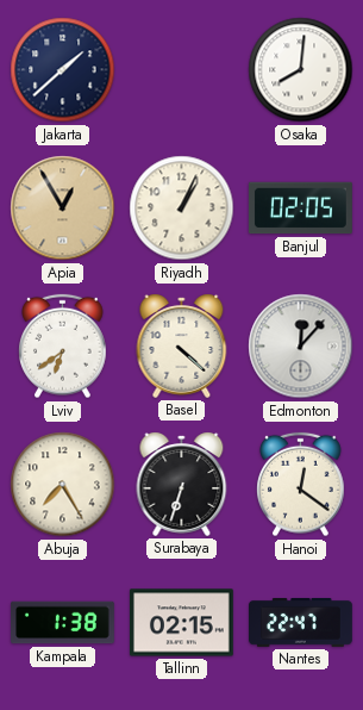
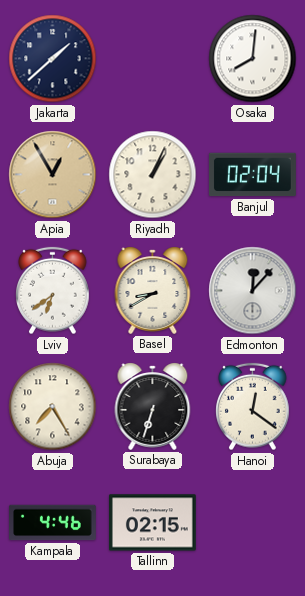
Banjul: 02:05 -> 02:04 (252, 175)
Basel: 4:22 -> 8:40 (153, 290)
Kampala: 1:38 -> 4:46 (53, 523)
Nantes: 22:47 -> none (301, 623)
